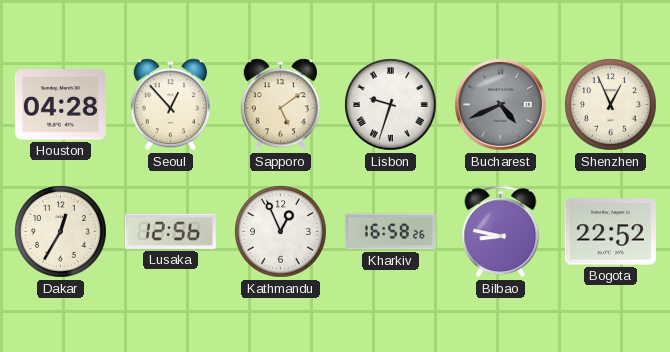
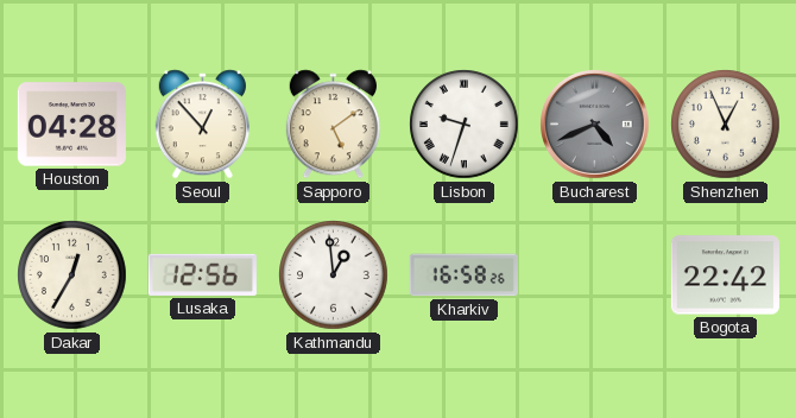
Kathmandu: 12:56 -> 12:59 (334, 275)
Bilbao: 8:47 -> none (501, 232)
Bogota: 22:52 -> 22:42 (725, 275)
